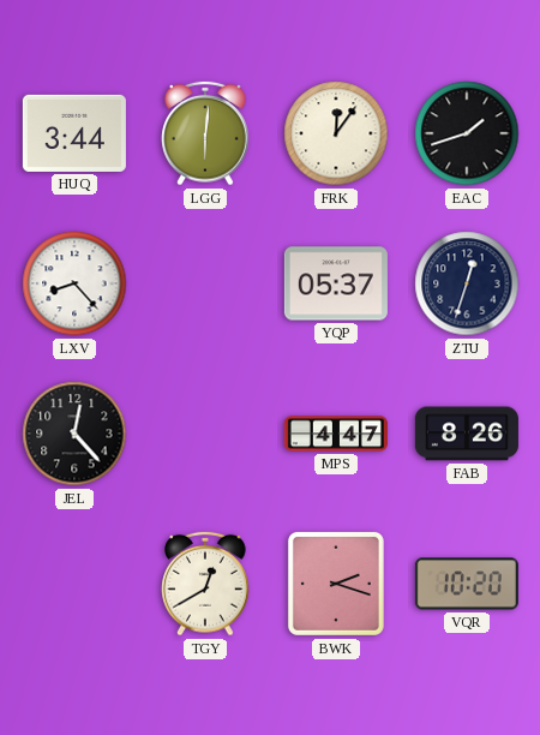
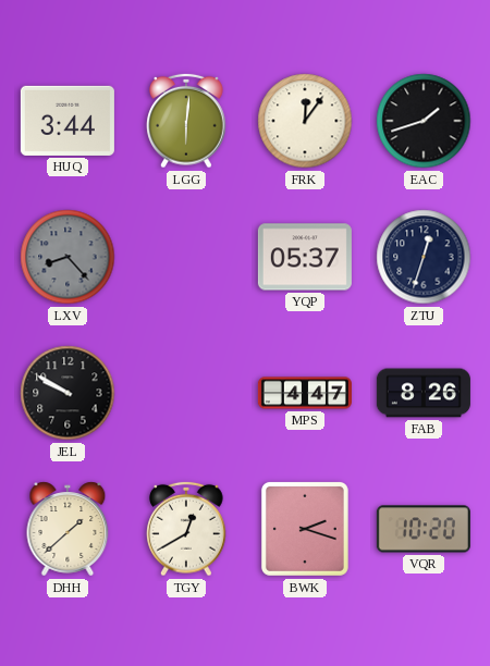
LXV dial: white -> grey (68, 257)
JEL: 12:23 -> 9:50 (68, 393)
DHH: none -> 1:38 (68, 529)
